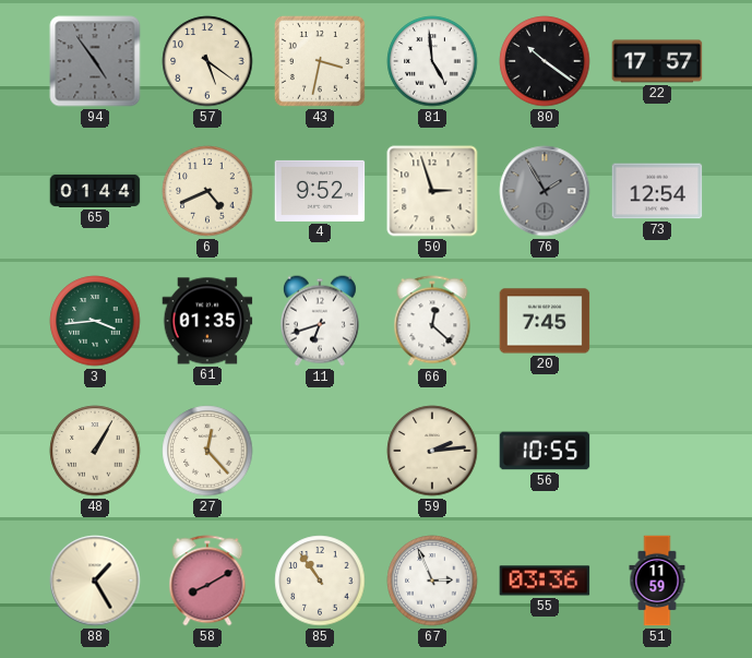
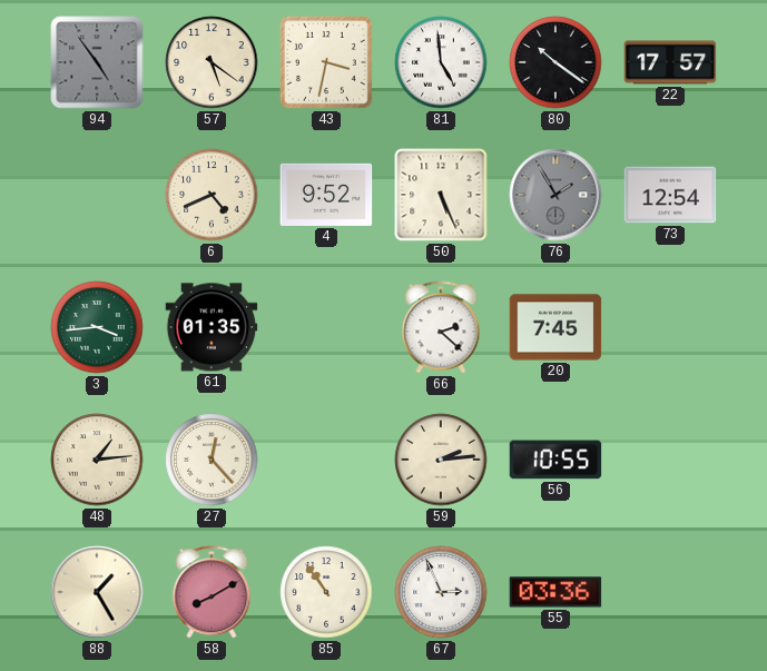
65: 01:44 -> none (95, 191)
50: 2:57 -> 5:26 (441, 195)
11: 6:42 -> none (320, 321)
66: 12:22 -> 2:22 (441, 327)
48: 1:05 -> 1:14 (97, 460)
51: 11:59 -> none (657, 581)
